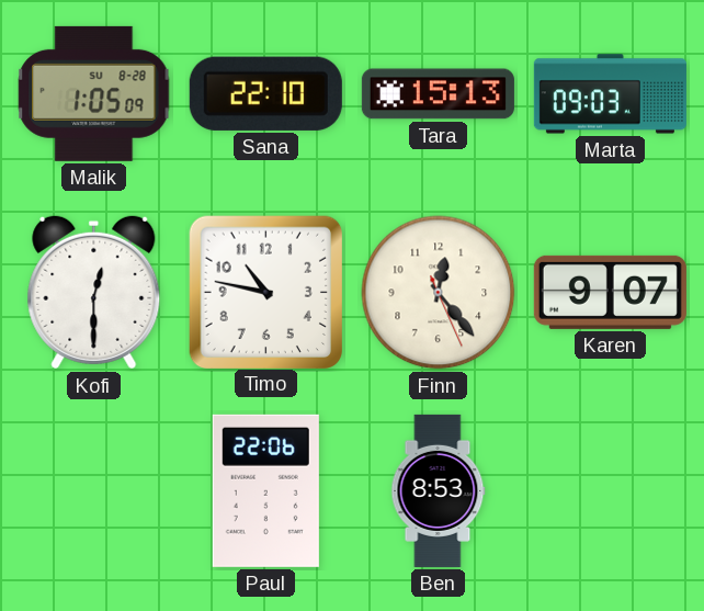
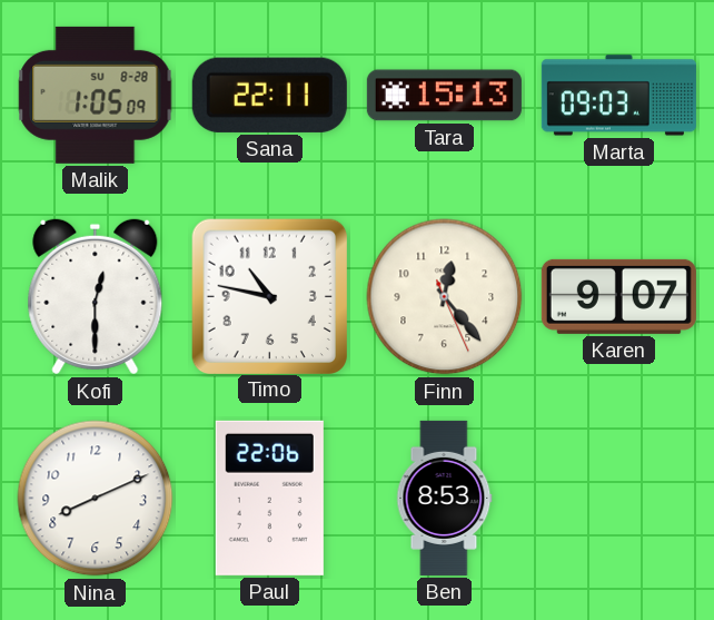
Sana: 22:10 -> 22:11 (269, 95)
Nina: none -> 8:11 (96, 499)
